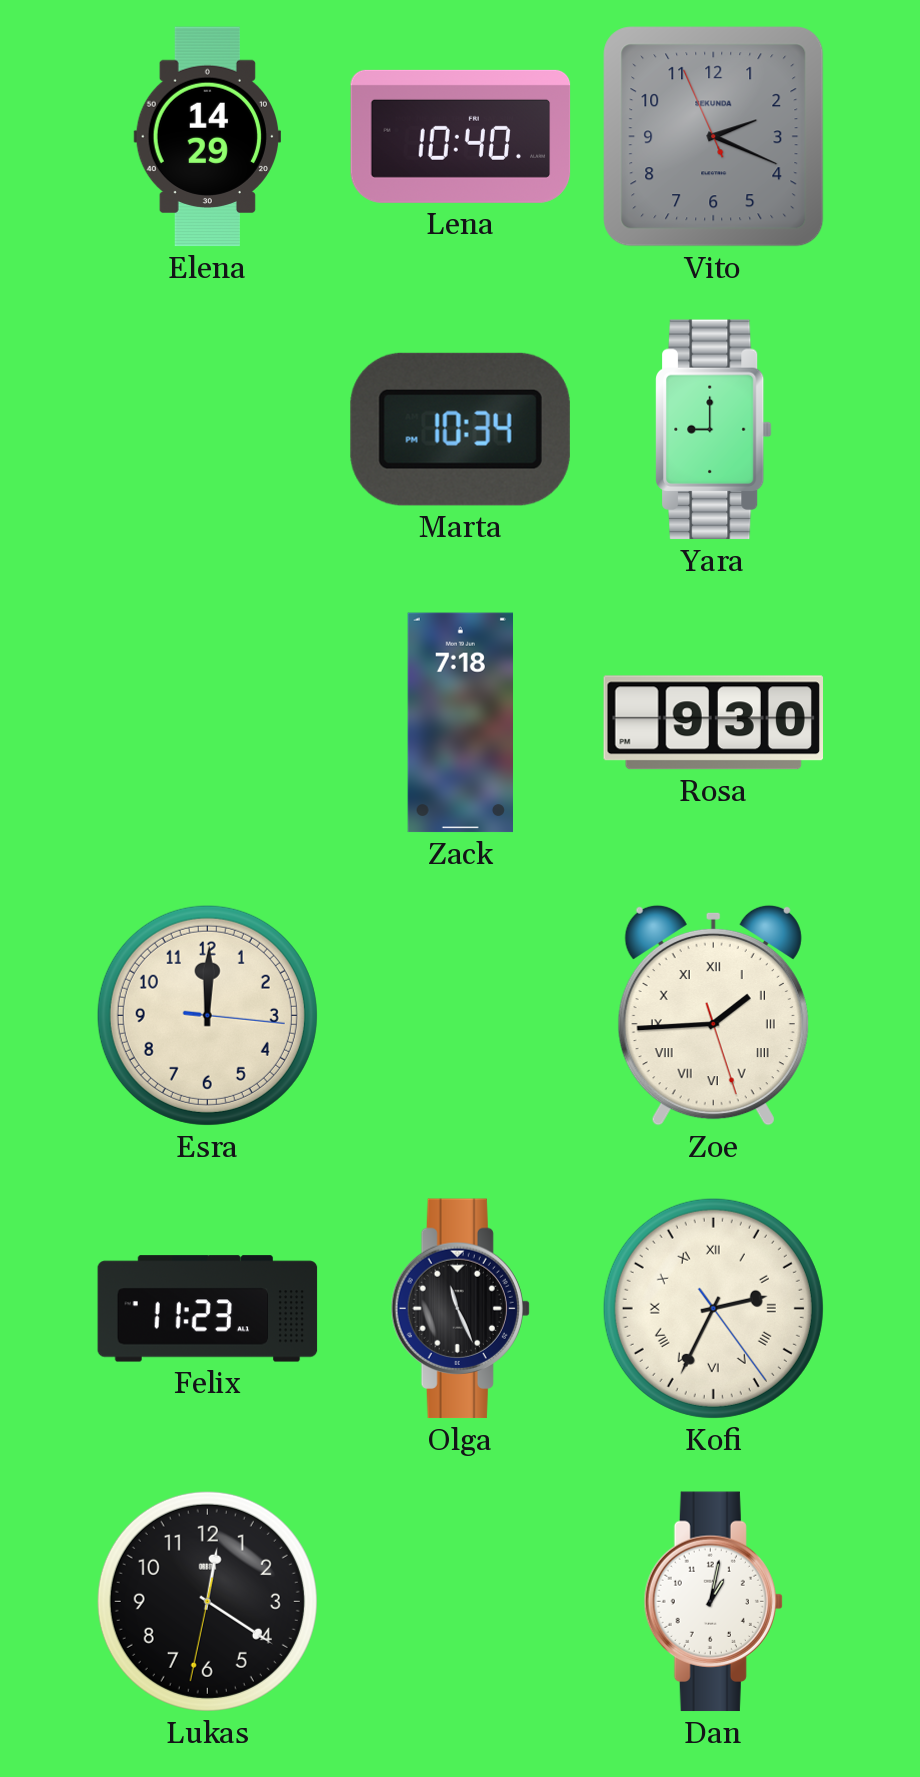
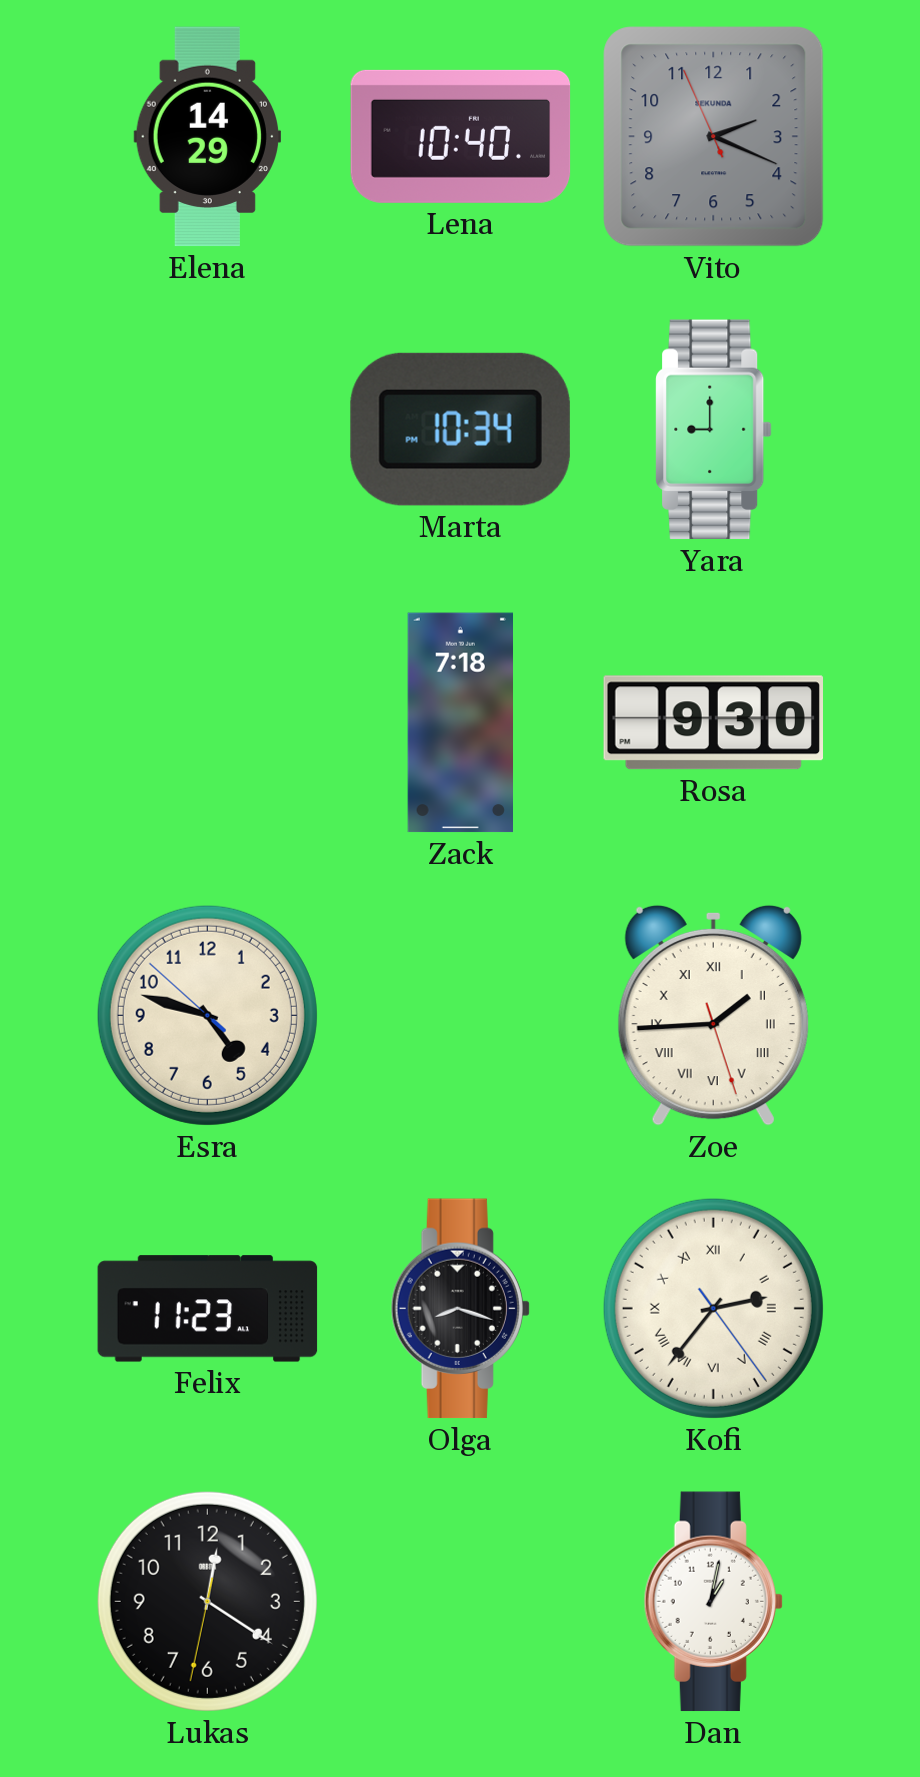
Esra: 12:00 -> 4:47 (207, 1015)
Olga: 11:26 -> 8:18 (460, 1309)
Kofi: 2:34 -> 2:36 (713, 1308)
